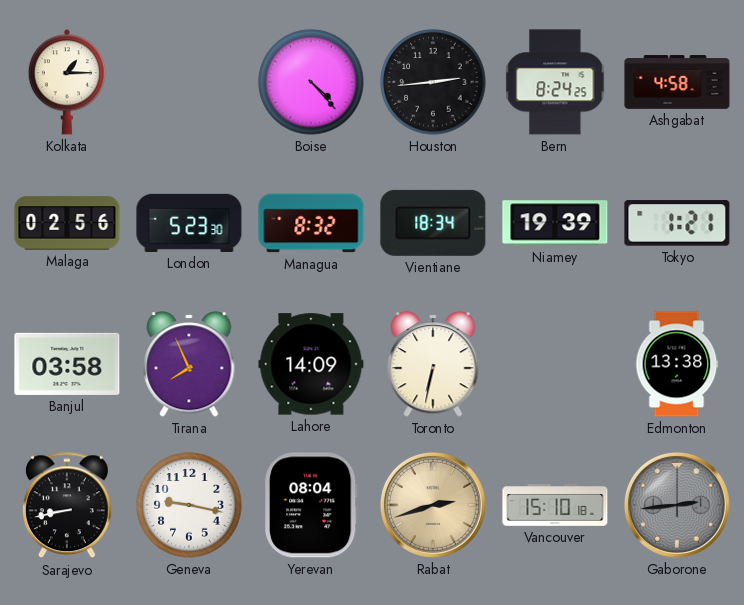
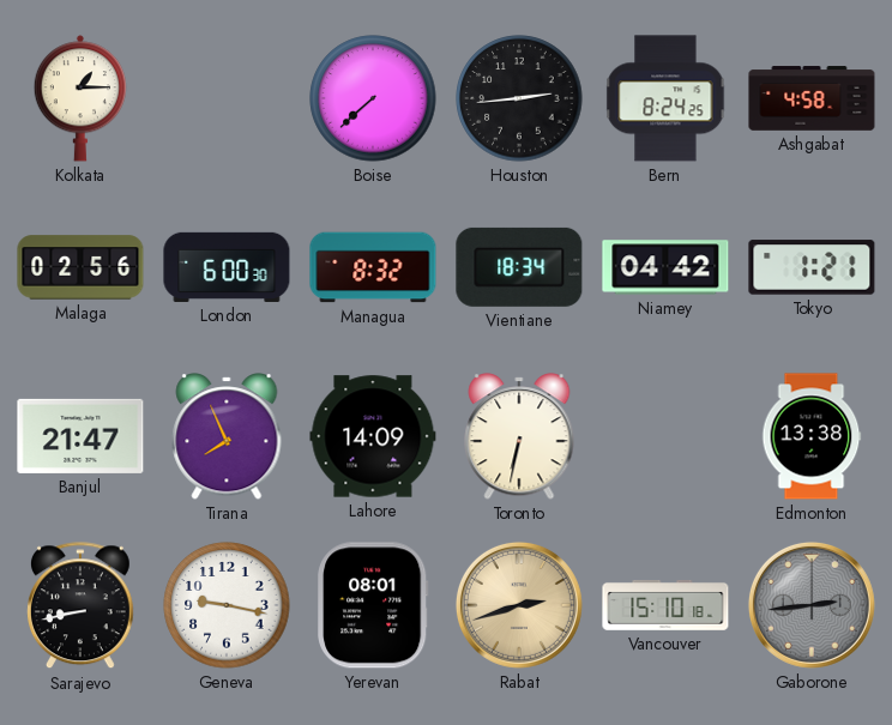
Boise: 4:23 -> 7:38 (373, 98)
London: 5:23 -> 6:00 (227, 267)
Niamey: 19:39 -> 04:42 (665, 267)
Banjul: 03:58 -> 21:47 (80, 436)
Yerevan: 08:04 -> 08:01 (373, 605)
